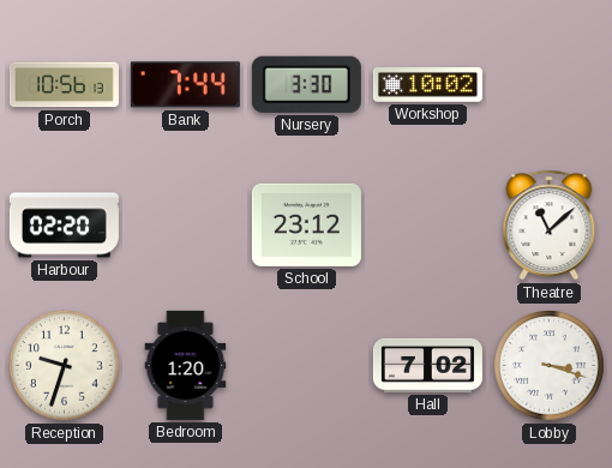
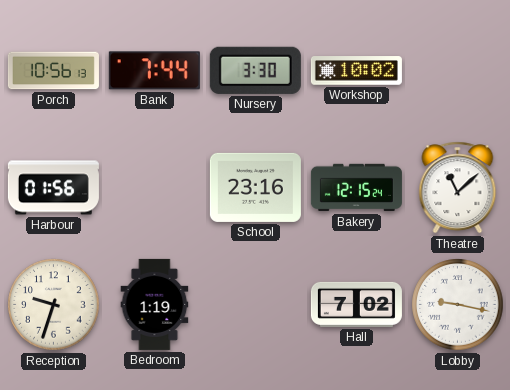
Harbour: 02:20 -> 01:56 (53, 188)
School: 23:12 -> 23:16 (255, 187)
Bakery: none -> 12:15 (356, 188)
Bedroom: 1:20 -> 1:19 (155, 304)
Lobby: 3:18 -> 9:17 (458, 305)
